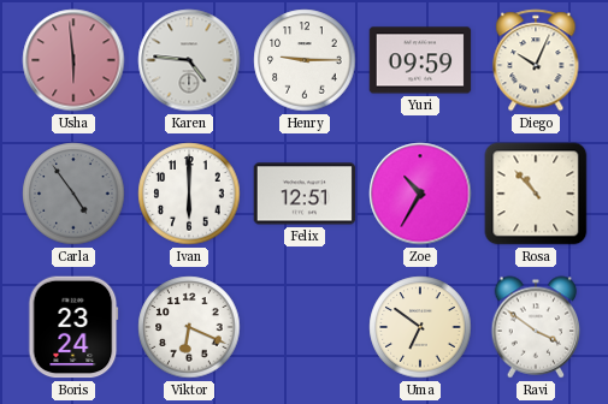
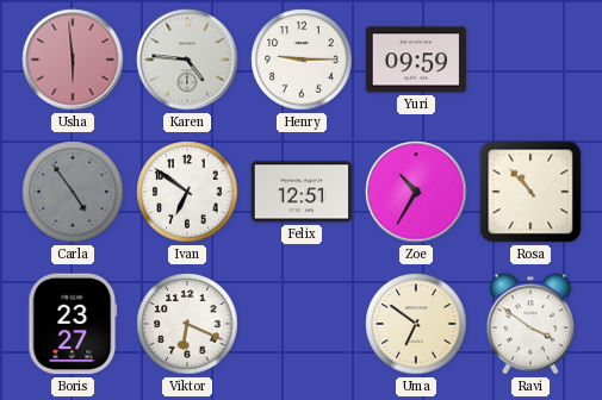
Diego: 10:04 -> none (536, 60)
Ivan: 6:00 -> 6:51 (187, 192)
Boris: 23:24 -> 23:27 (73, 324)
